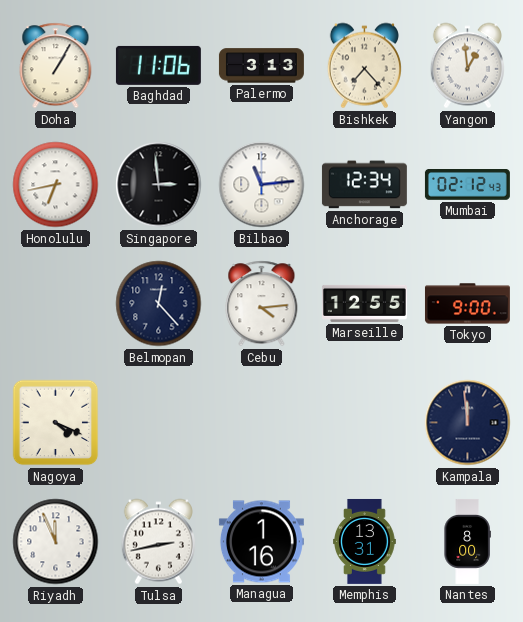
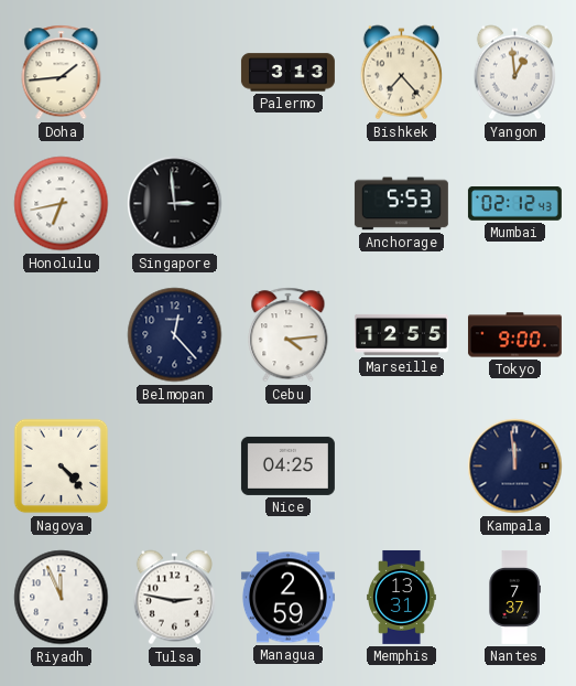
Doha: 1:05 -> 1:44 (62, 73)
Baghdad: 11:06 -> none (158, 65)
Bilbao: 11:14 -> none (262, 185)
Anchorage: 12:34 -> 5:53 (401, 204)
Nagoya: 4:19 -> 4:23 (62, 467)
Nice: none -> 04:25 (287, 465)
Tulsa: 2:43 -> 2:47 (174, 598)
Managua: 1:16 -> 2:59 (287, 598)
Nantes: 8:00 -> 7:37 (514, 597)
